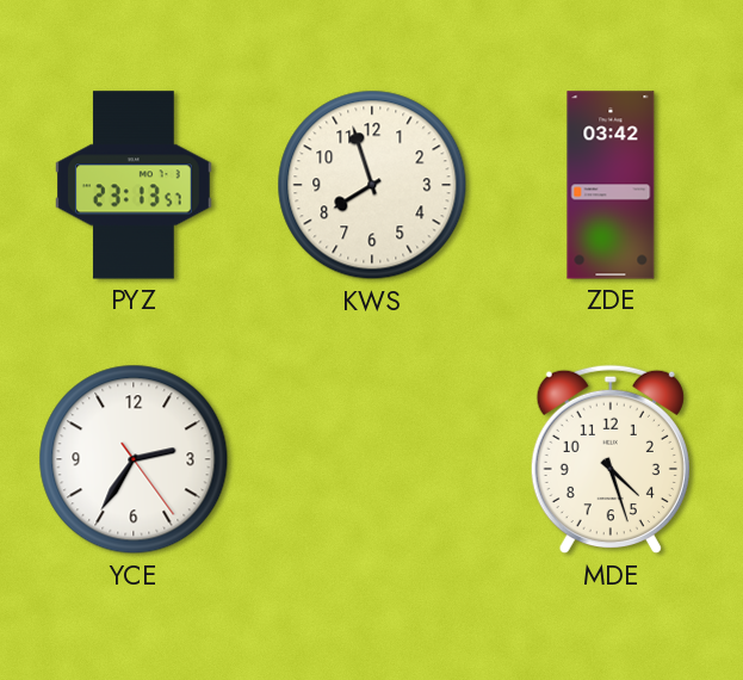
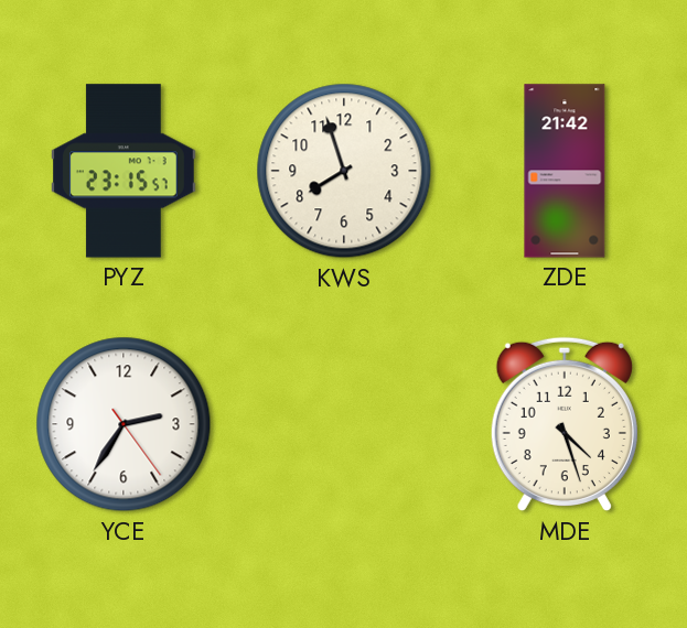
PYZ: 23:13 -> 23:15 (125, 171)
ZDE: 03:42 -> 21:42 (565, 171)
